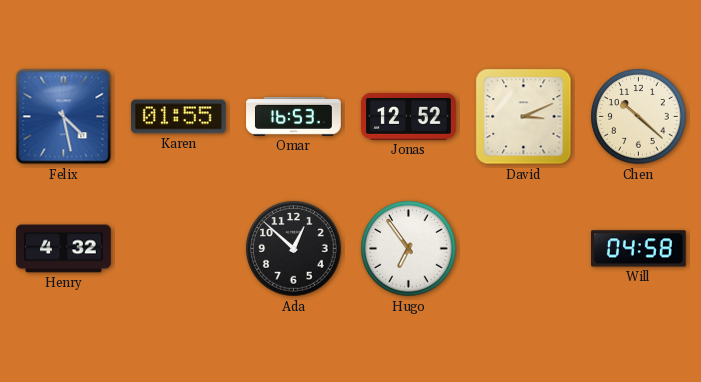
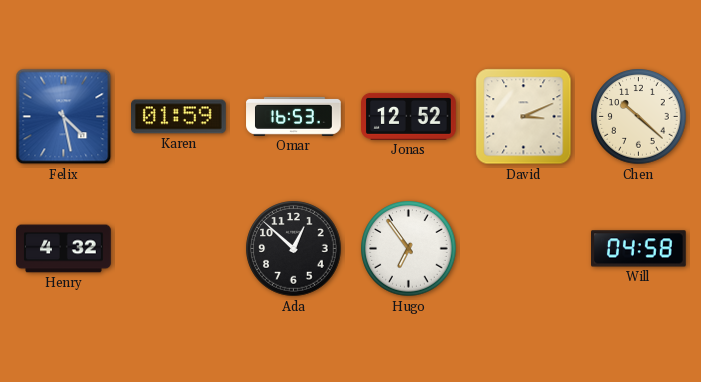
Karen: 01:55 -> 01:59 (179, 117)
